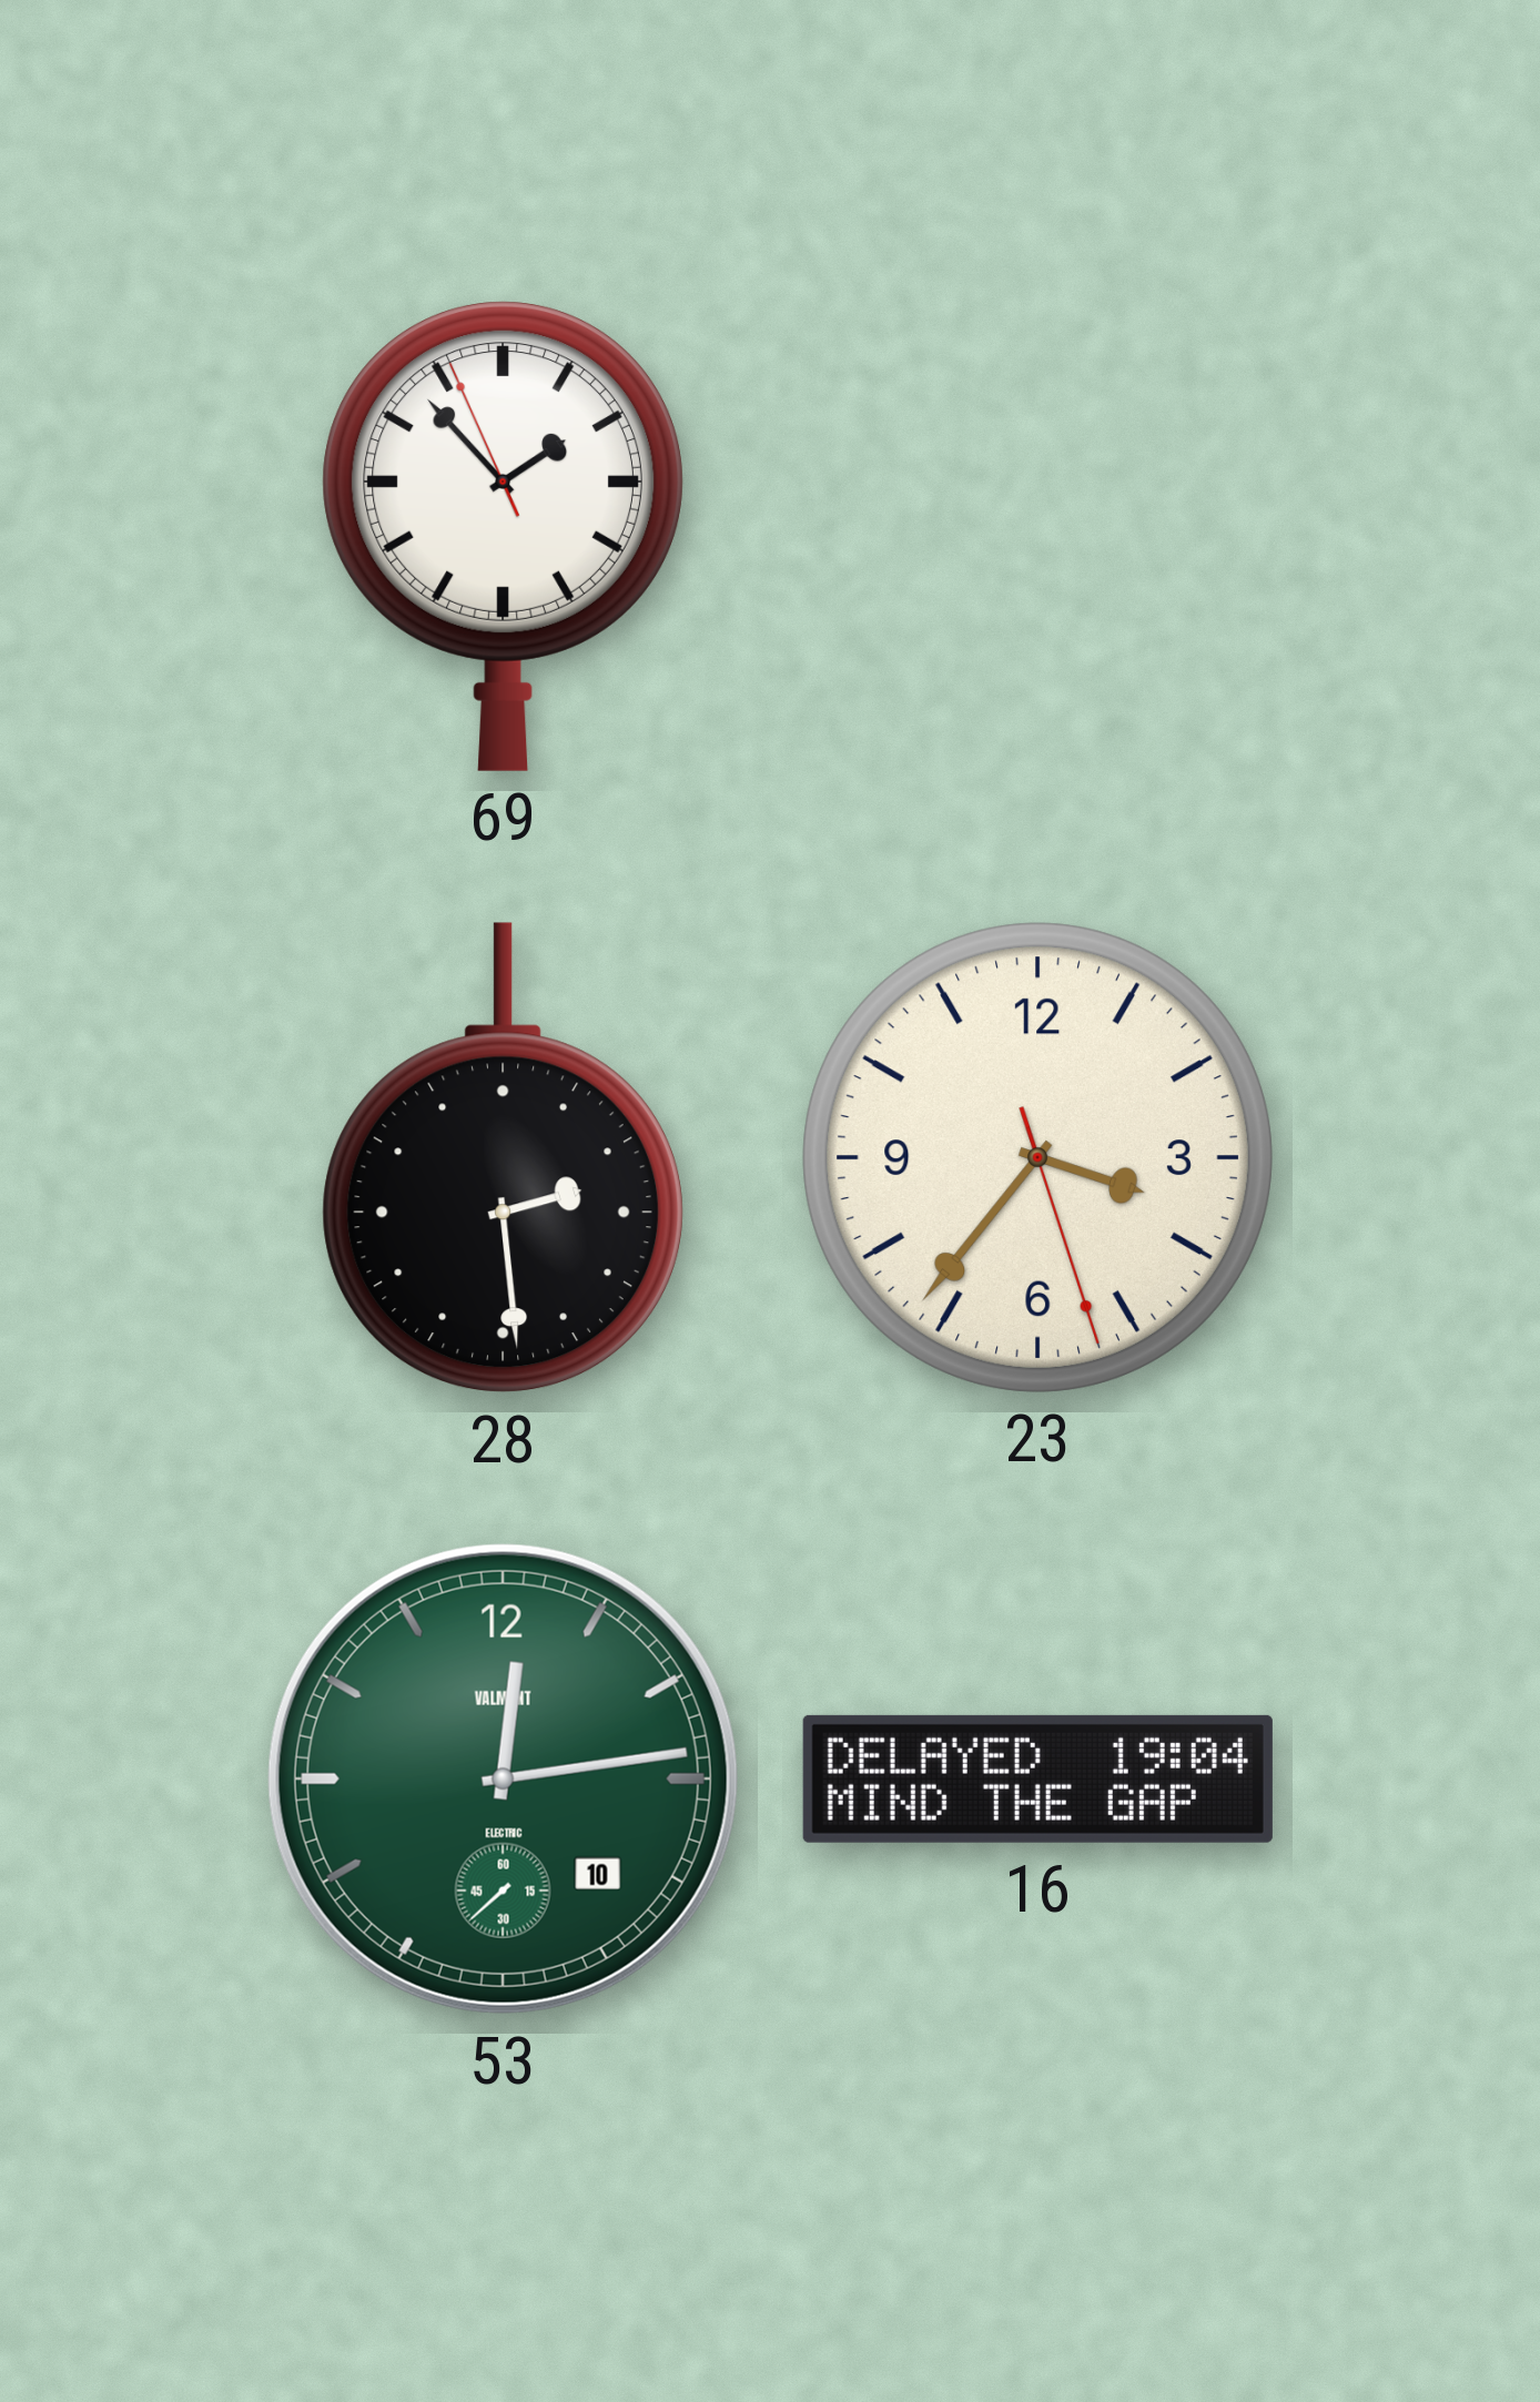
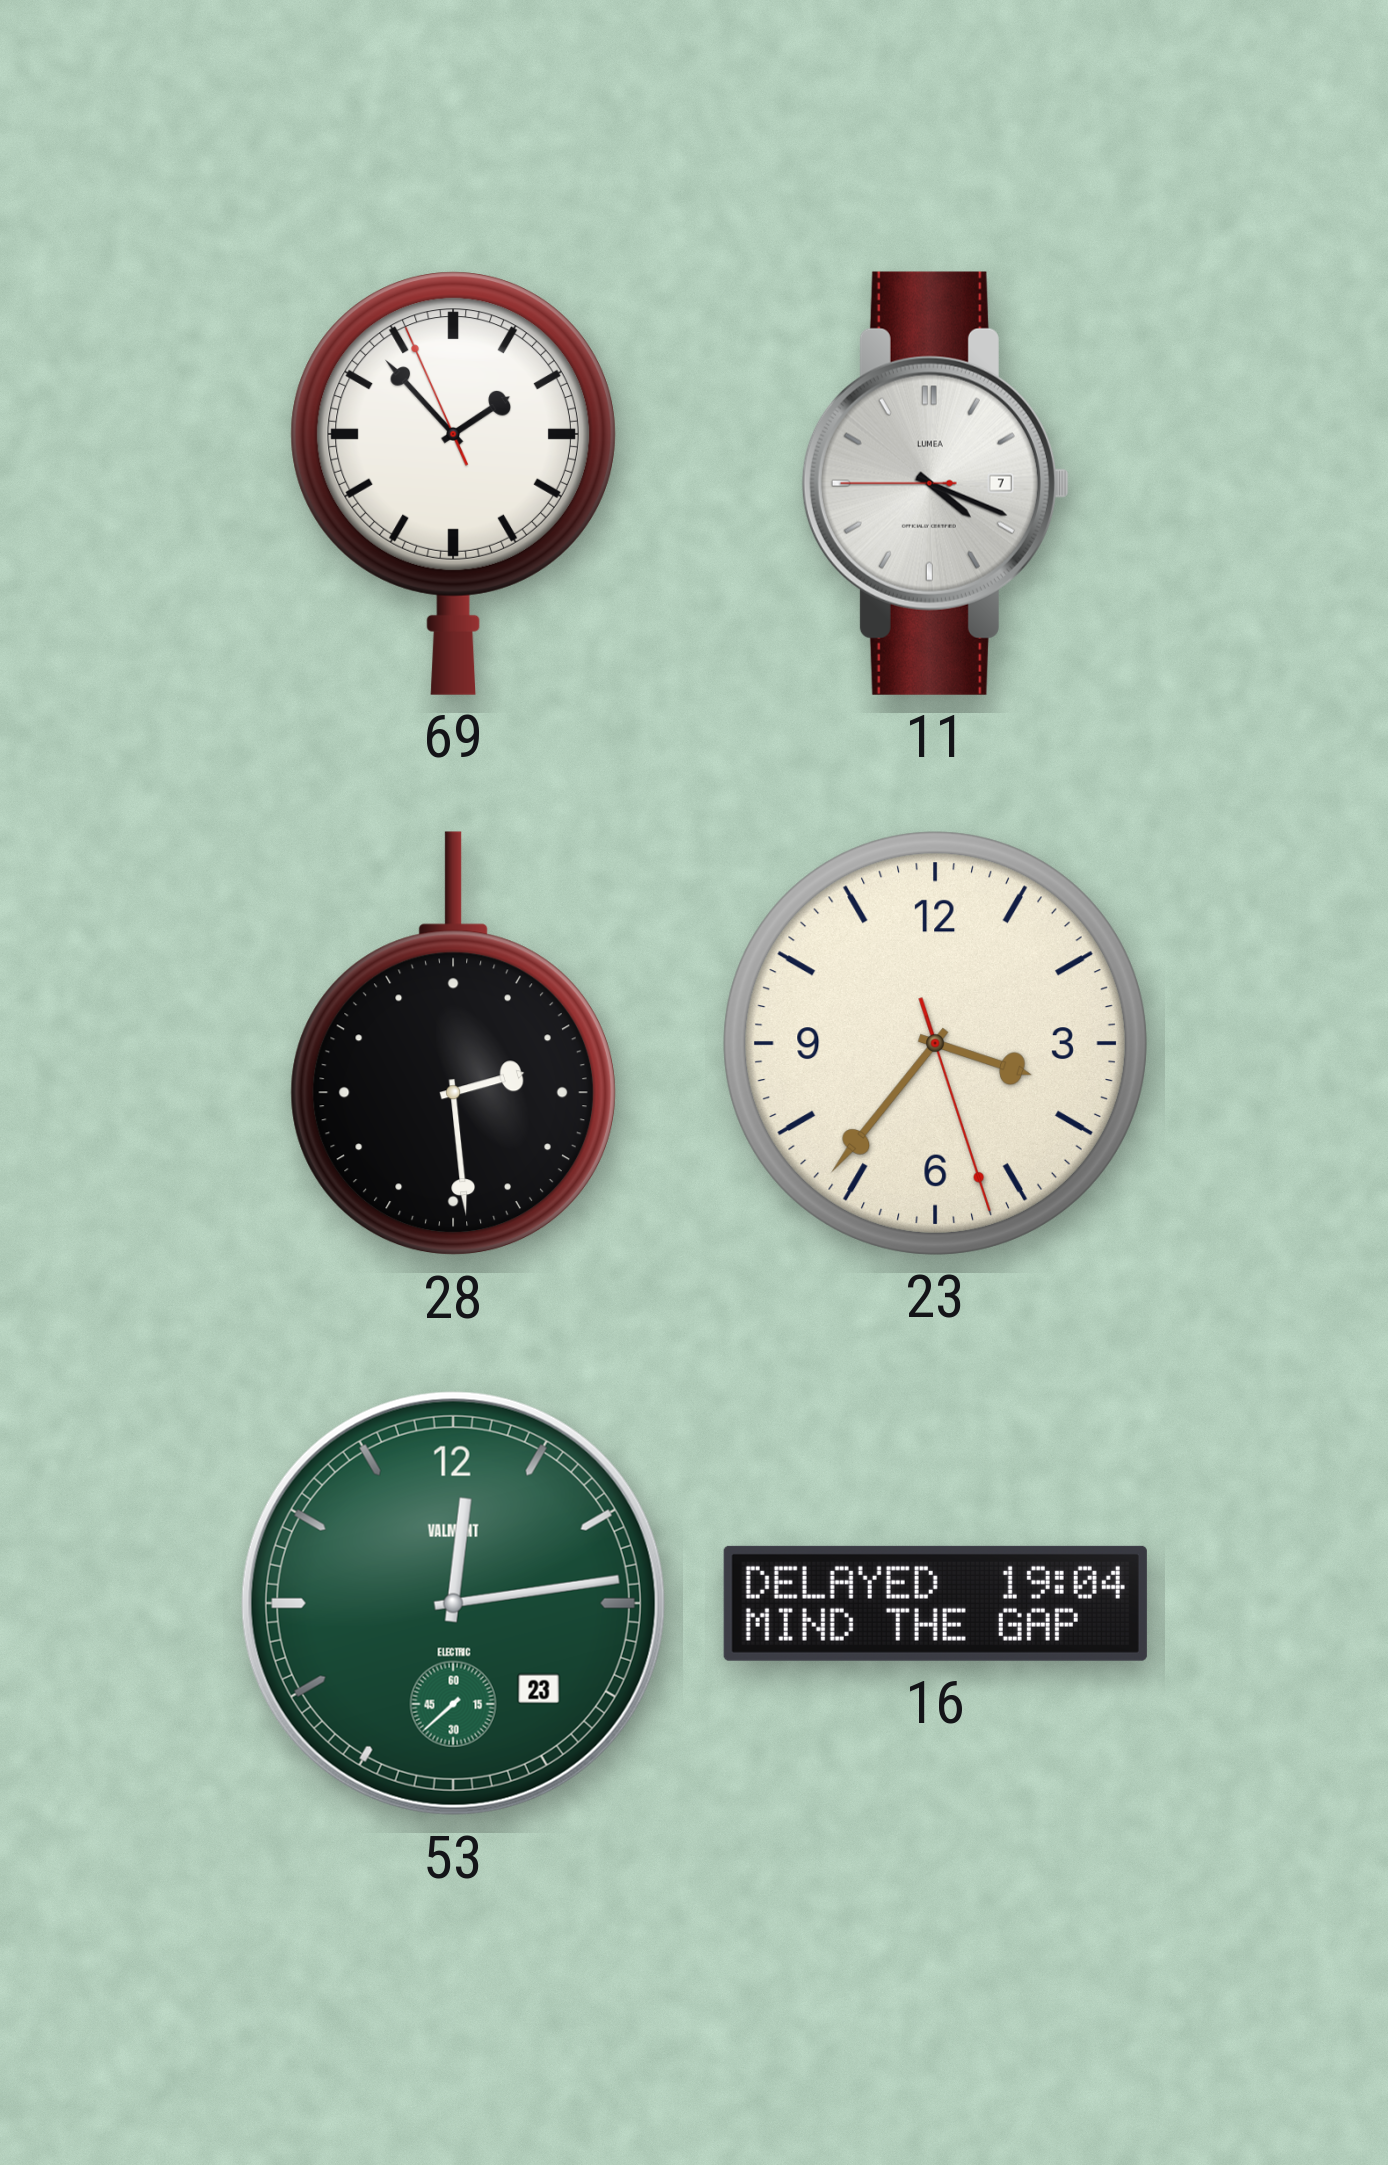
11: none -> 4:18 (935, 483)
53 date: 10 -> 23 (453, 1603)
